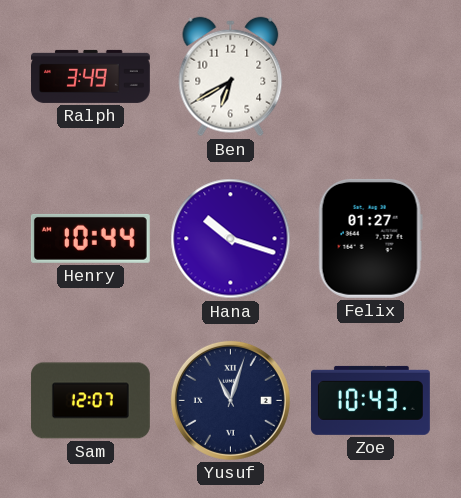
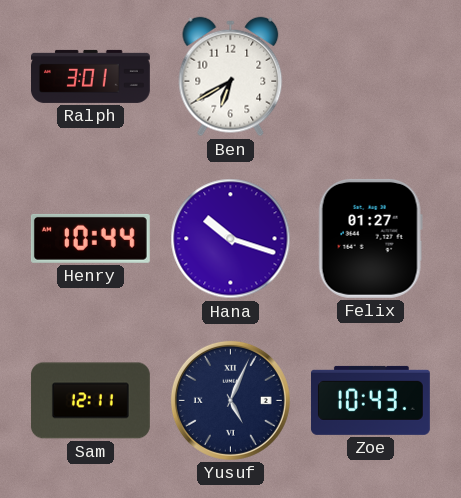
Ralph: 3:49 -> 3:01 (90, 76)
Sam: 12:07 -> 12:11 (90, 401)
Yusuf: 11:03 -> 5:04 (230, 400)
